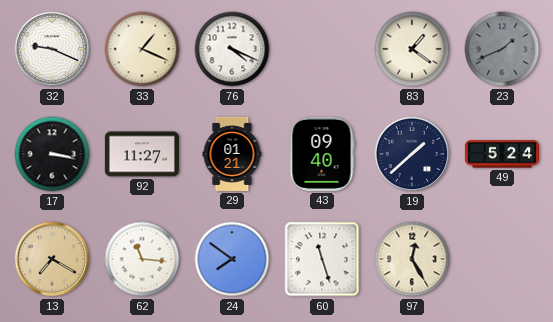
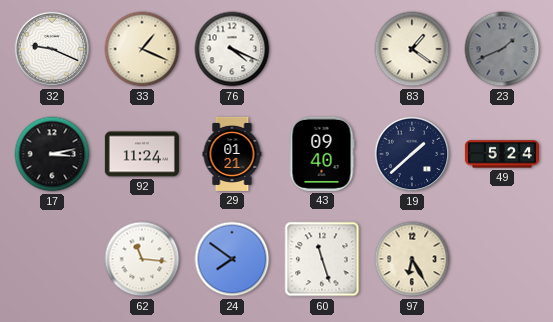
17: 3:17 -> 3:13 (52, 154)
92: 11:27 -> 11:24 (142, 154)
13: 7:20 -> none (52, 259)
97: 12:25 -> 6:25 (412, 259)
